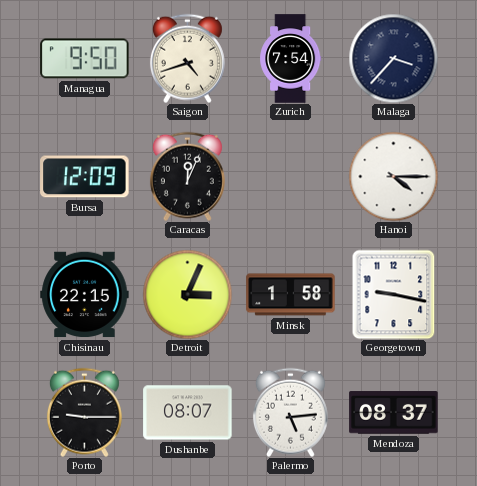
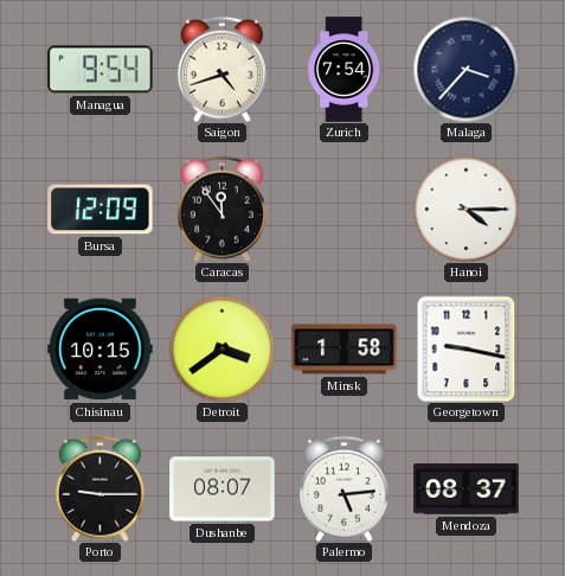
Managua: 9:50 -> 9:54 (101, 70)
Caracas: 12:04 -> 11:54 (221, 209)
Chisinau: 22:15 -> 10:15 (101, 350)
Detroit: 3:04 -> 3:39 (221, 348)
